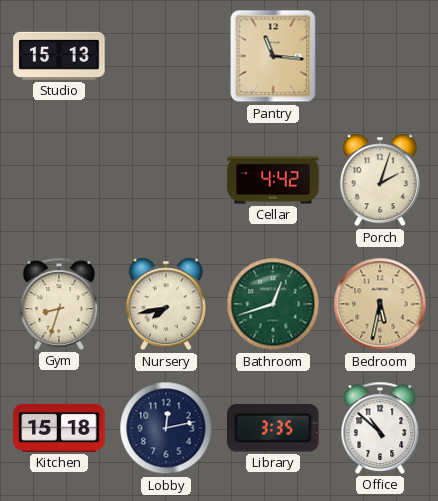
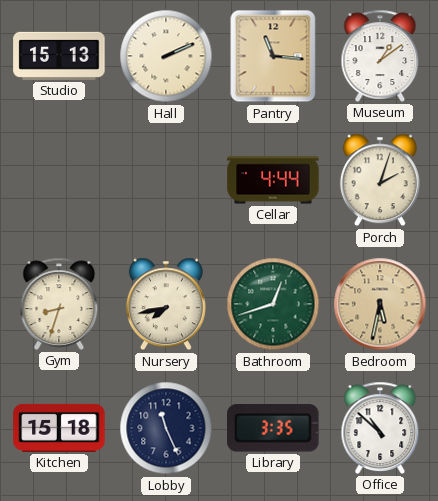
Hall: none -> 2:11 (166, 56)
Museum: none -> 1:09 (380, 56)
Cellar: 4:42 -> 4:44 (273, 180)
Lobby: 12:13 -> 11:26 (166, 428)
